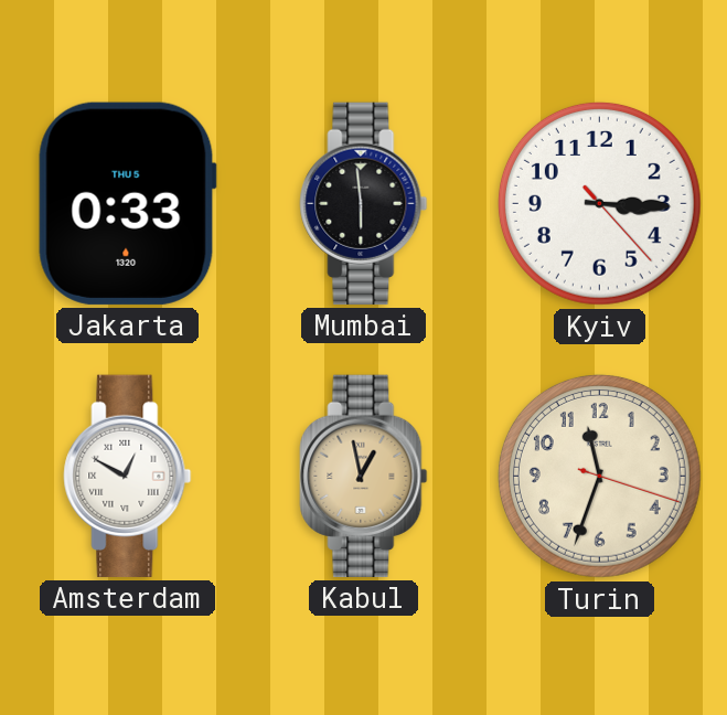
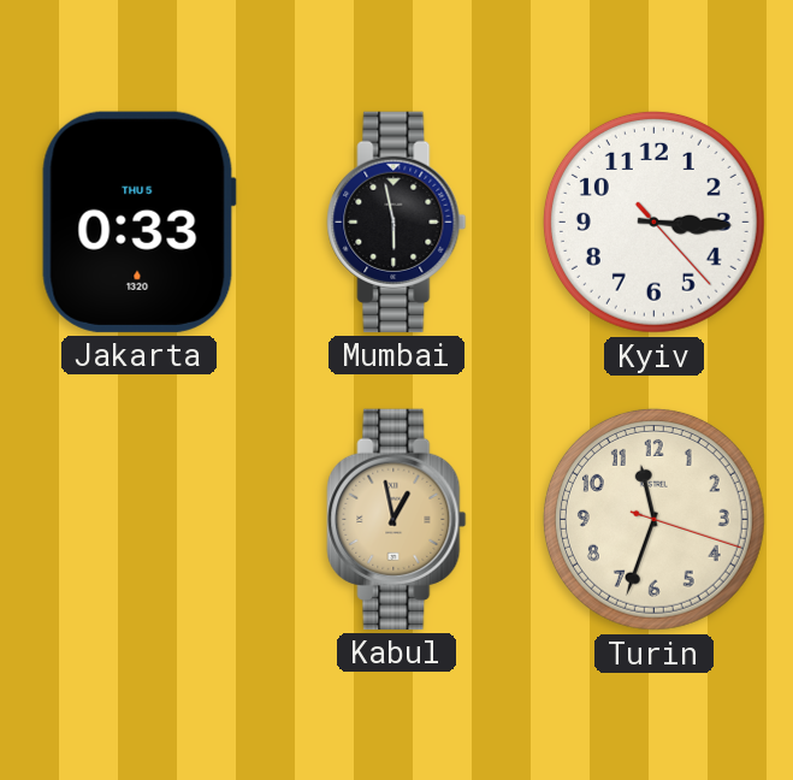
Mumbai: 5:59 -> 5:58 (397, 221)
Amsterdam: 12:50 -> none (128, 476)
